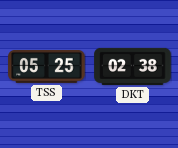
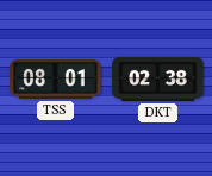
TSS: 05:25 -> 08:01 (56, 78)
